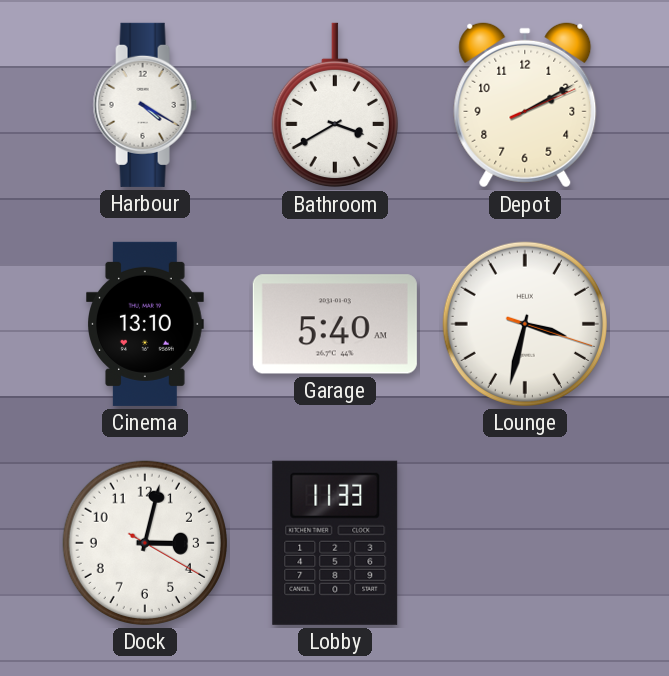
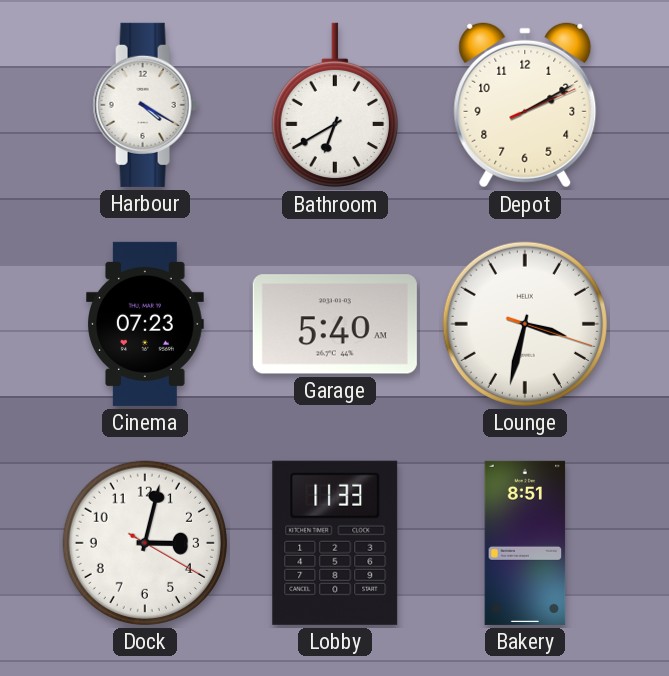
Bathroom: 3:40 -> 6:40 (335, 105)
Cinema: 13:10 -> 07:23 (146, 324)
Bakery: none -> 8:51 (525, 543)
